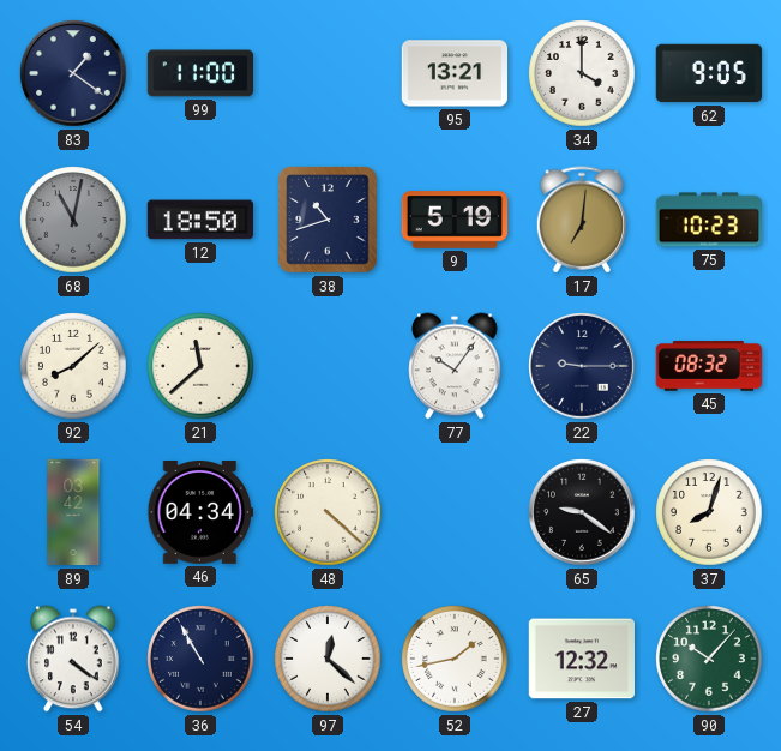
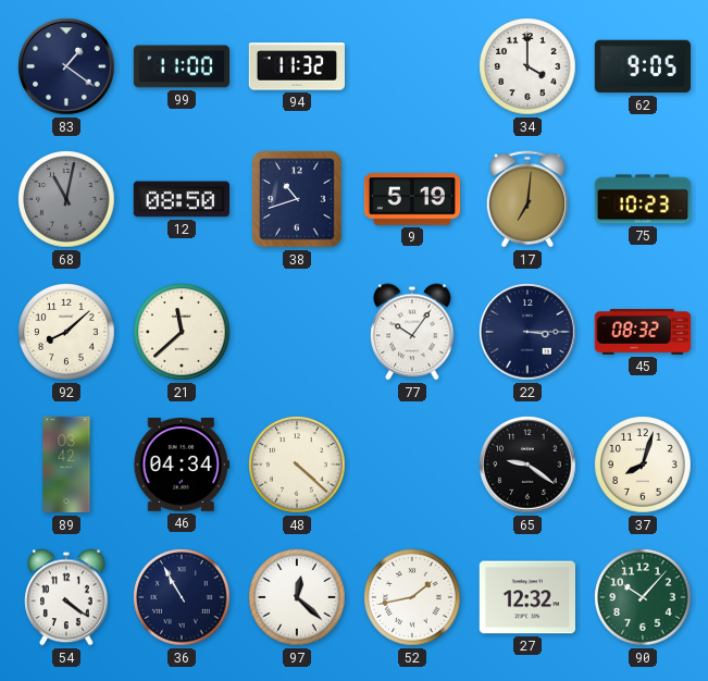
94: none -> 11:32 (297, 66)
95: 13:21 -> none (455, 73)
12: 18:50 -> 08:50 (181, 199)
22: 9:15 -> 3:15 (527, 332)
